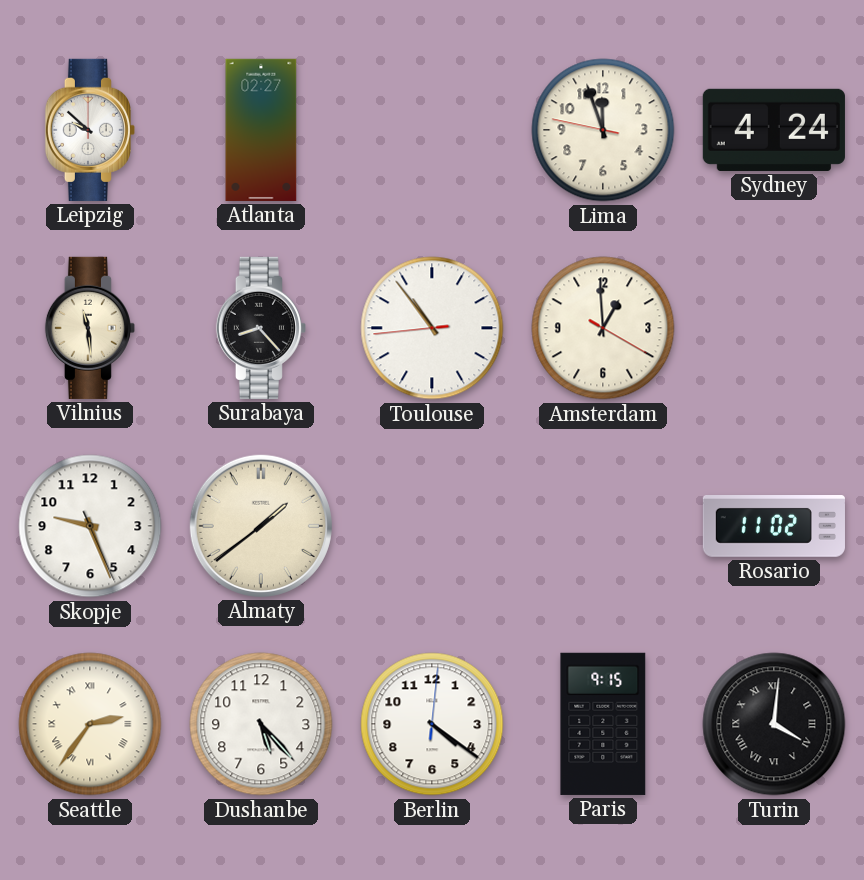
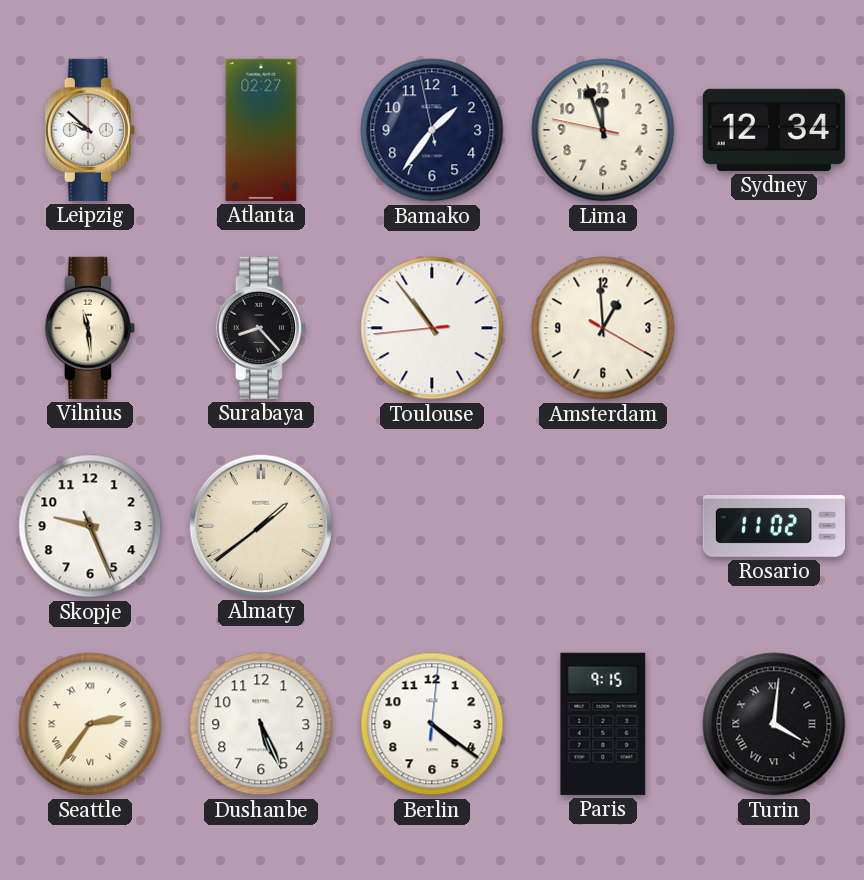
Bamako: none -> 1:35 (432, 130)
Sydney: 4:24 -> 12:34 (774, 130)
Dushanbe: 5:23 -> 5:26 (261, 724)
